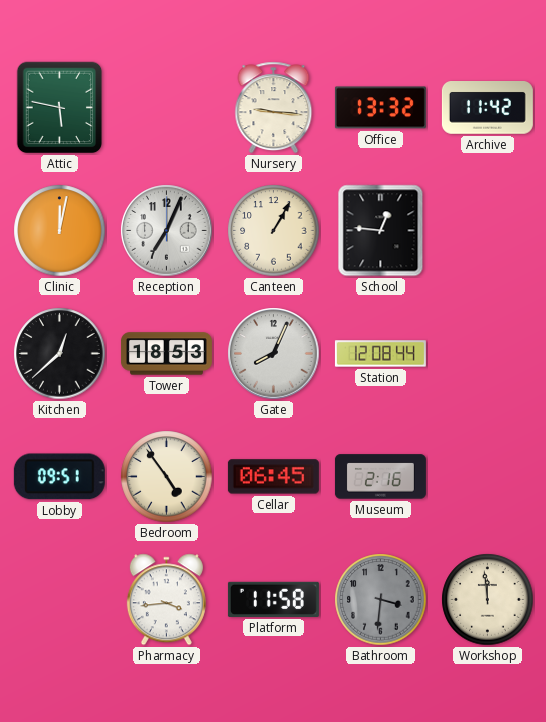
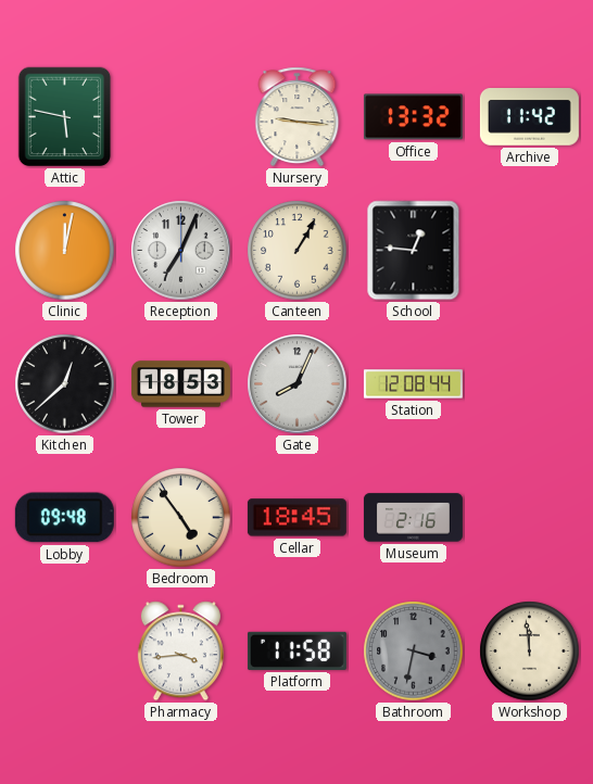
Lobby: 09:51 -> 09:48 (64, 518)
Cellar: 06:45 -> 18:45 (296, 518)
Bathroom: 3:31 -> 3:32 (414, 652)
